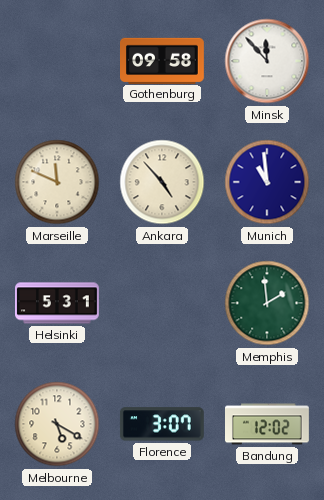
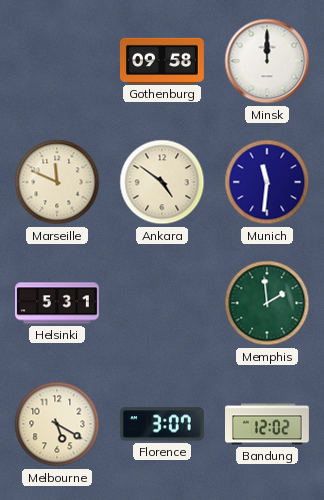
Minsk: 11:53 -> 12:00 (267, 61)
Ankara: 4:53 -> 4:51 (162, 182)
Munich: 10:59 -> 11:31 (267, 182)
